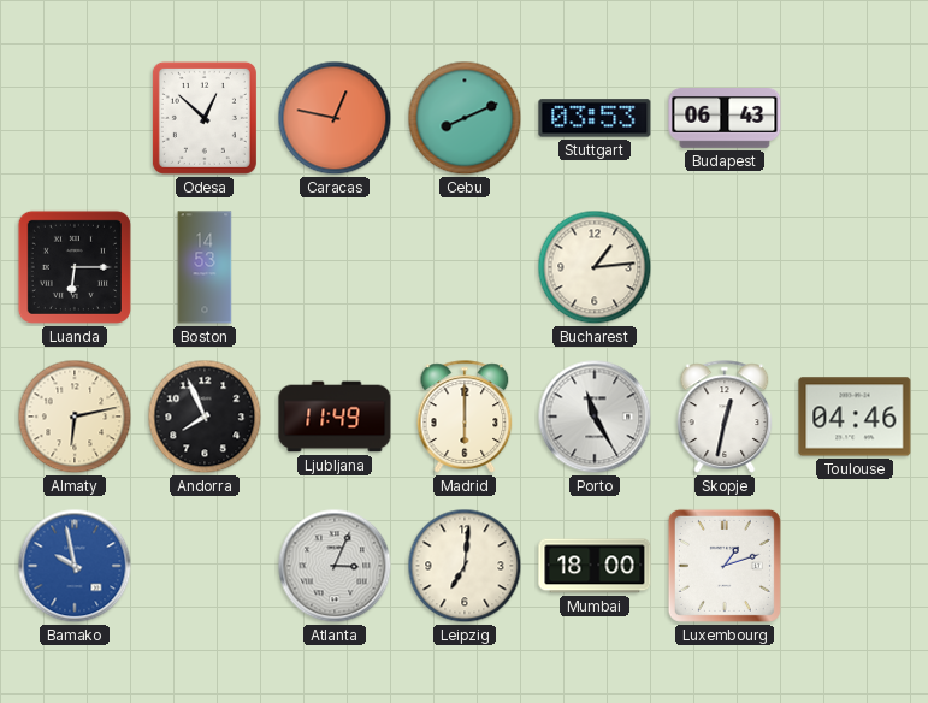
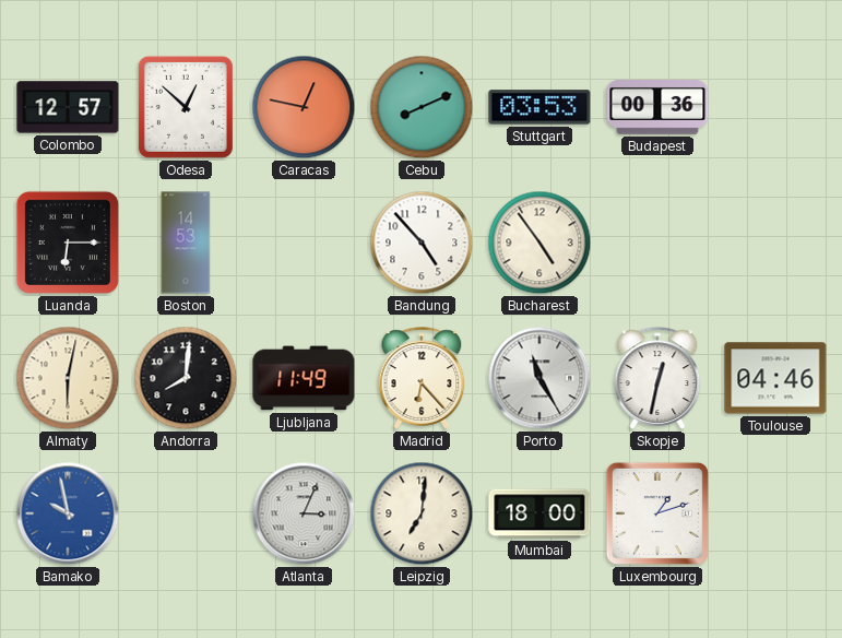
Colombo: none -> 12:57 (68, 107)
Budapest: 06:43 -> 00:36 (657, 108)
Bandung: none -> 4:53 (422, 243)
Bucharest: 1:14 -> 4:54 (539, 243)
Almaty: 6:13 -> 6:02 (68, 378)
Andorra: 7:56 -> 8:01 (186, 378)
Madrid: 6:00 -> 6:23 (422, 378)
